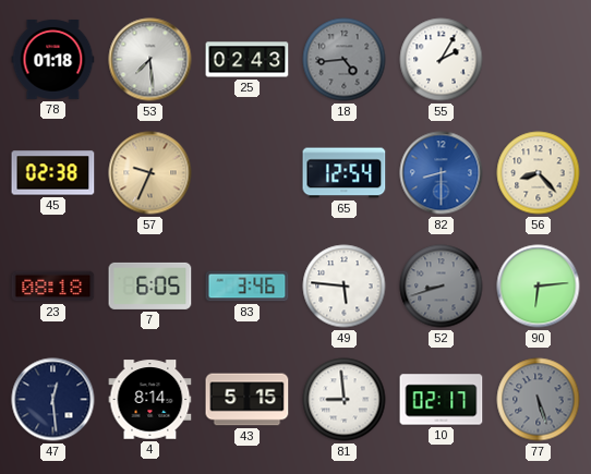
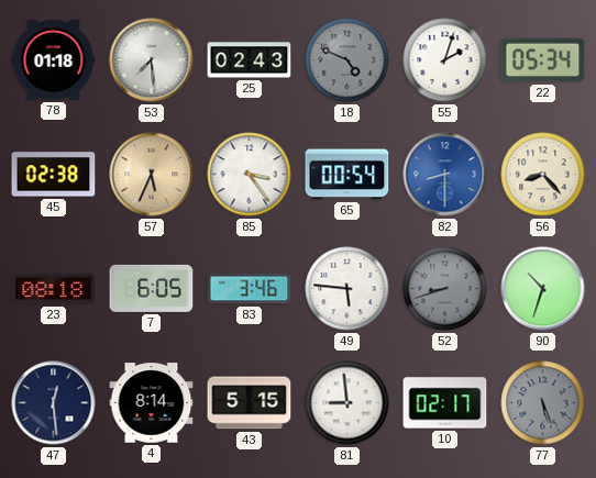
18: 4:44 -> 4:49 (347, 60)
55: 2:05 -> 2:03 (445, 60)
22: none -> 05:34 (543, 60)
57: 9:34 -> 5:34 (152, 175)
85: none -> 3:24 (250, 175)
65: 12:54 -> 00:54 (347, 175)
90: 6:14 -> 10:33 (543, 289)
